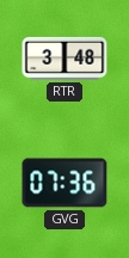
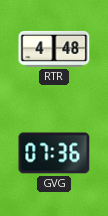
RTR: 3:48 -> 4:48 (54, 49)
